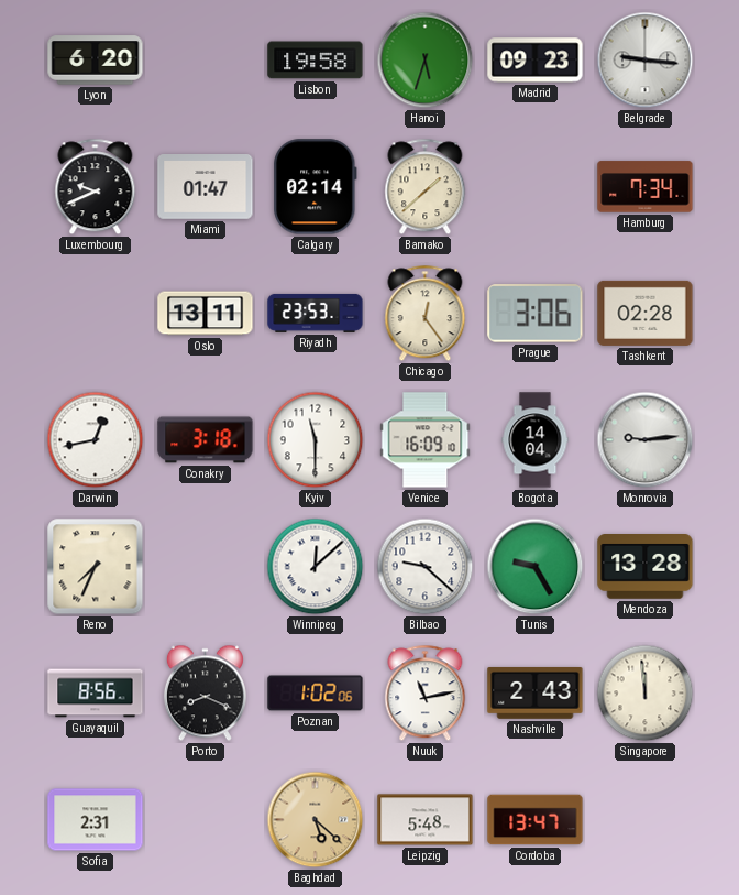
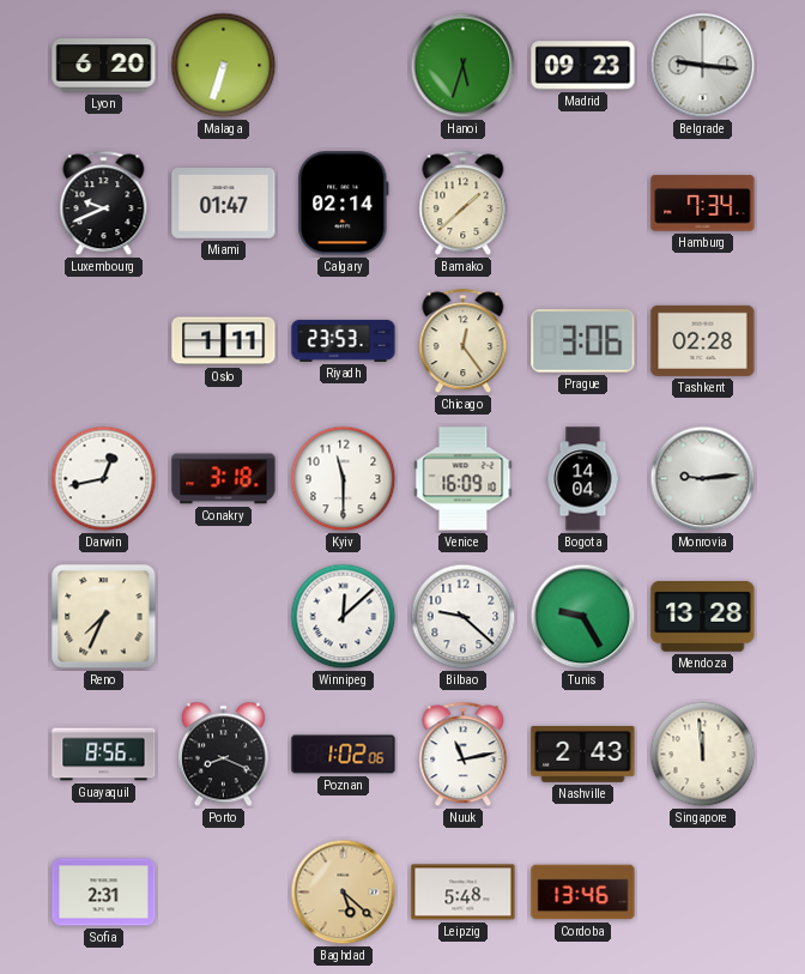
Malaga: none -> 6:33 (224, 66)
Lisbon: 19:58 -> none (316, 61)
Oslo: 13:11 -> 1:11 (224, 341)
Cordoba: 13:47 -> 13:46 (583, 893)
